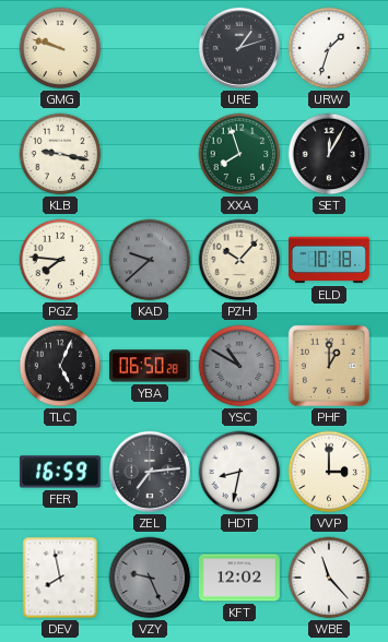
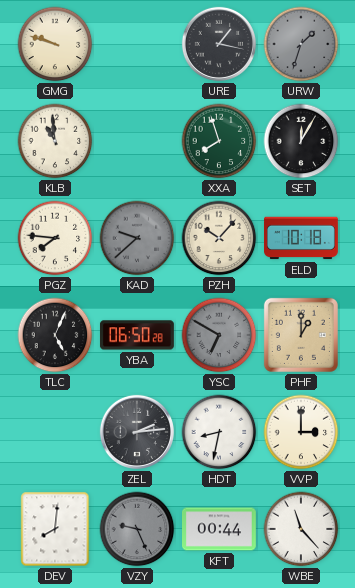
URE: 1:12 -> 1:17 (219, 44)
URW dial: white -> grey (301, 44)
KLB: 9:17 -> 10:59 (55, 141)
YSC: 10:50 -> 6:50 (219, 335)
FER: 16:59 -> none (60, 472)
ZEL: 7:14 -> 2:14 (137, 432)
DEV: 7:58 -> 8:01 (55, 529)
KFT: 12:02 -> 00:44 (220, 529)
